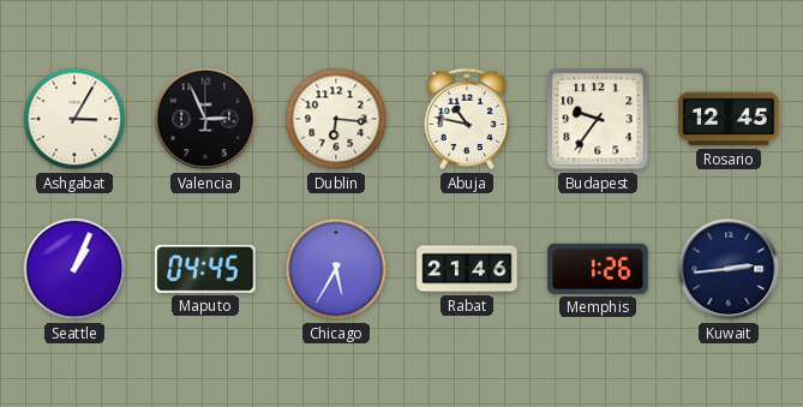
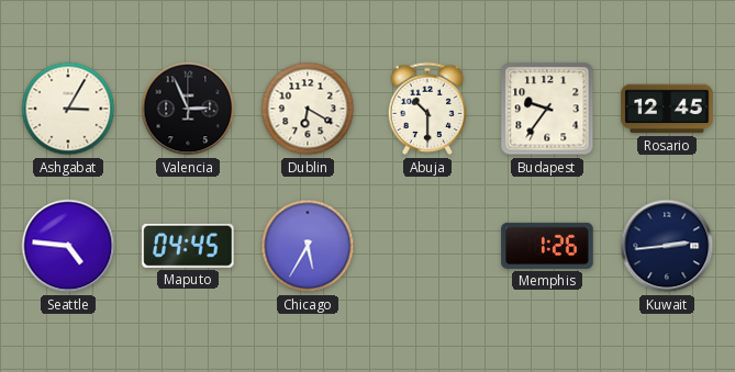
Dublin: 6:16 -> 6:20 (308, 109)
Abuja: 10:47 -> 10:30 (427, 109)
Seattle: 1:04 -> 4:46 (68, 246)
Rabat: 21:46 -> none (467, 269)
